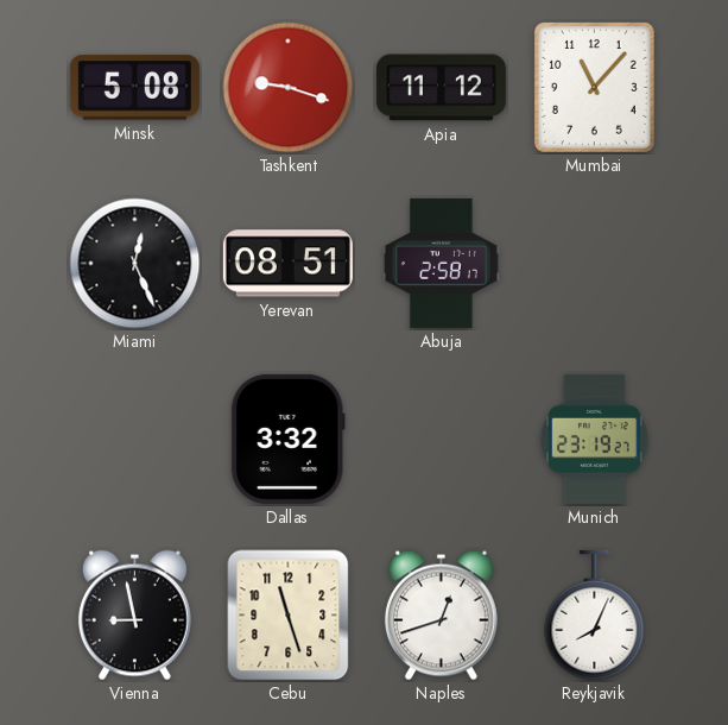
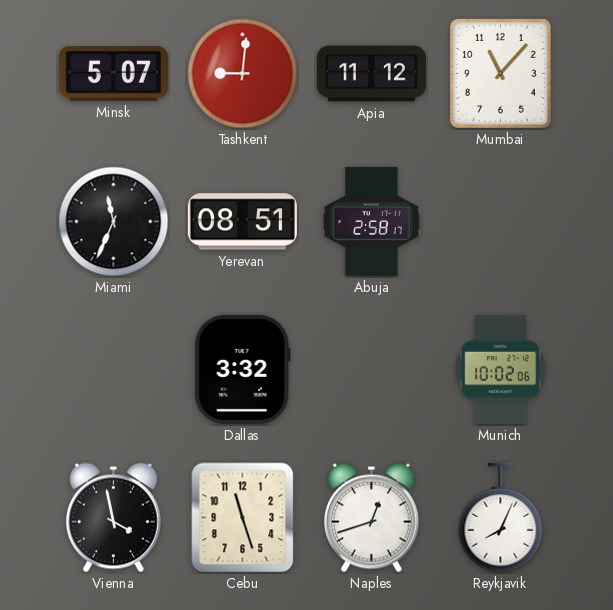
Minsk: 5:08 -> 5:07 (113, 74)
Tashkent: 9:18 -> 9:01 (243, 74)
Miami: 12:26 -> 11:34 (114, 222)
Munich: 23:19 -> 10:02 (500, 369)
Vienna: 8:58 -> 3:58 (113, 518)
